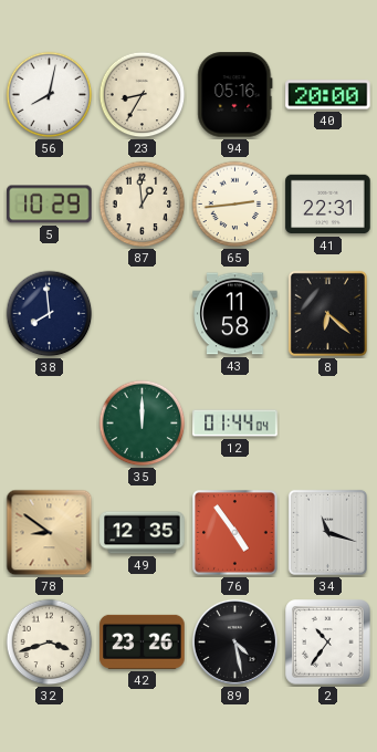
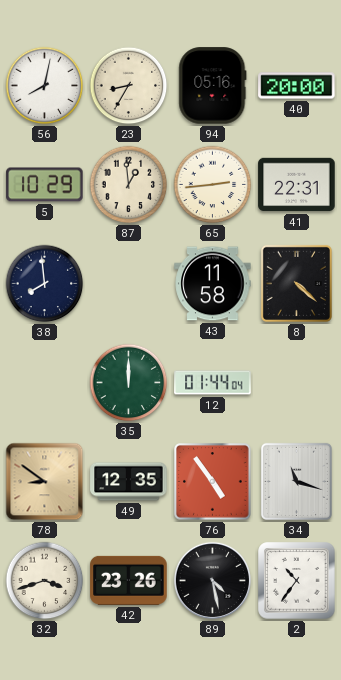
8: 6:22 -> 4:22 (296, 283)
